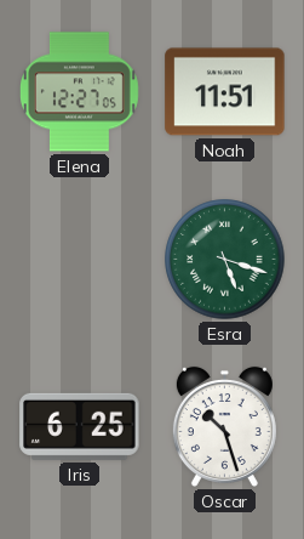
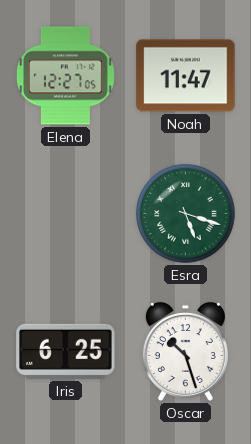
Noah: 11:51 -> 11:47 (186, 76)
